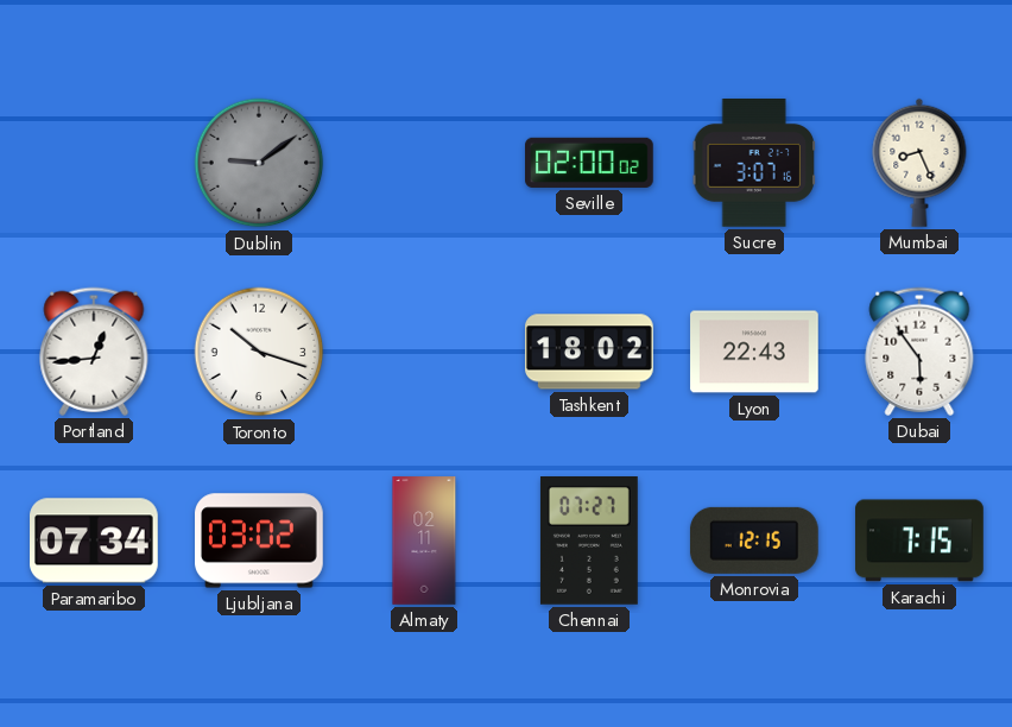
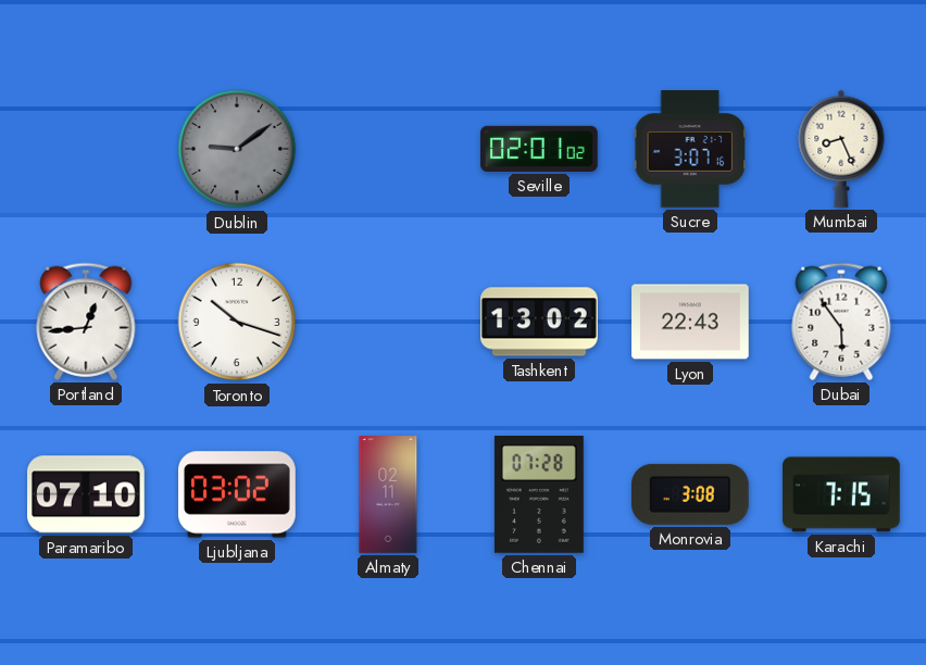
Seville: 02:00 -> 02:01 (539, 149)
Tashkent: 18:02 -> 13:02 (540, 322)
Paramaribo: 07:34 -> 07:10 (87, 494)
Chennai: 07:27 -> 07:28 (539, 495)
Monrovia: 12:15 -> 3:08 (690, 494)
